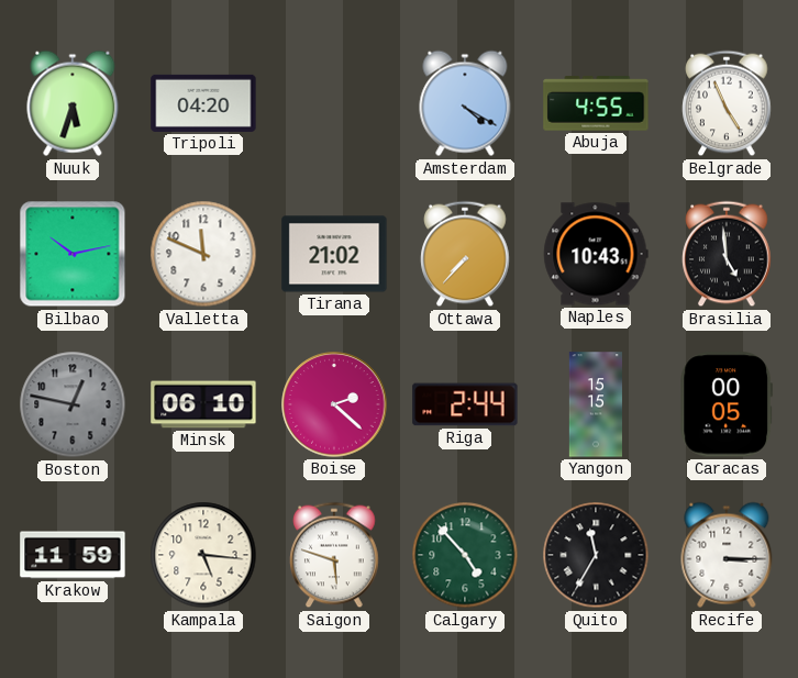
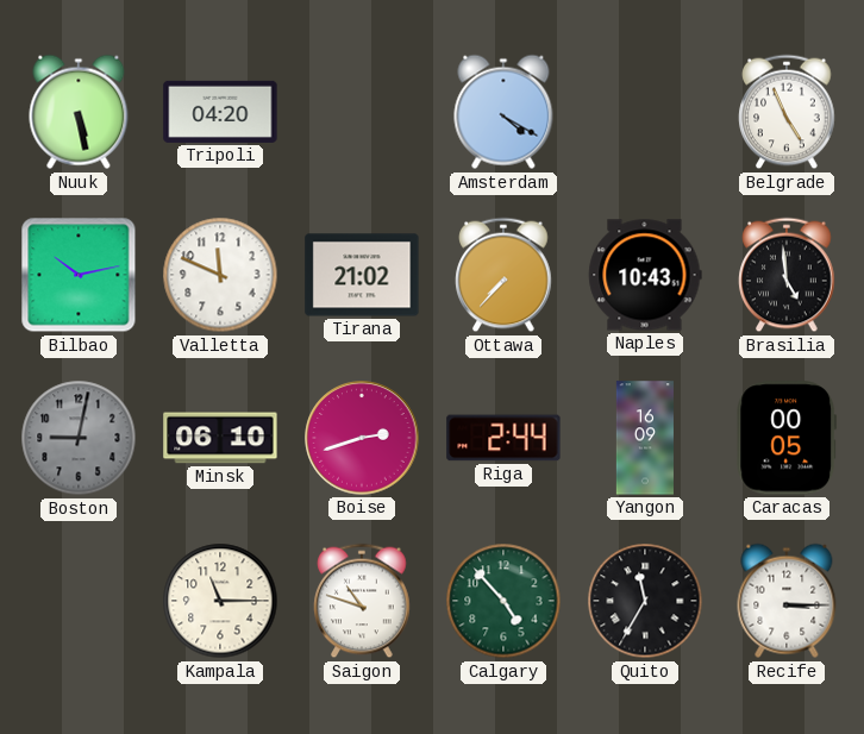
Nuuk: 5:33 -> 5:28 (79, 112)
Abuja: 4:55 -> none (596, 103)
Boston: 12:47 -> 9:02 (79, 438)
Boise: 2:22 -> 2:42 (362, 438)
Yangon: 15:15 -> 16:09 (645, 438)
Krakow: 11:59 -> none (73, 555)
Kampala: 5:16 -> 11:15 (220, 601)
Saigon: 5:48 -> 10:48 (362, 601)
